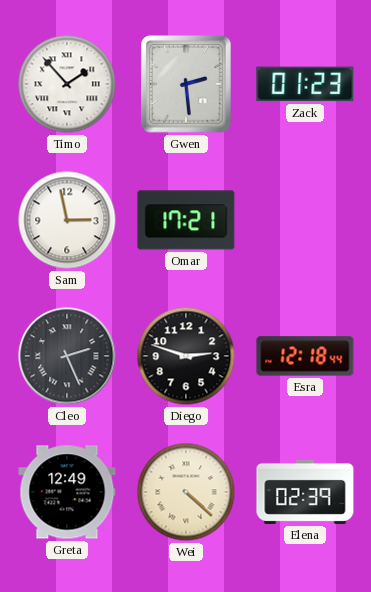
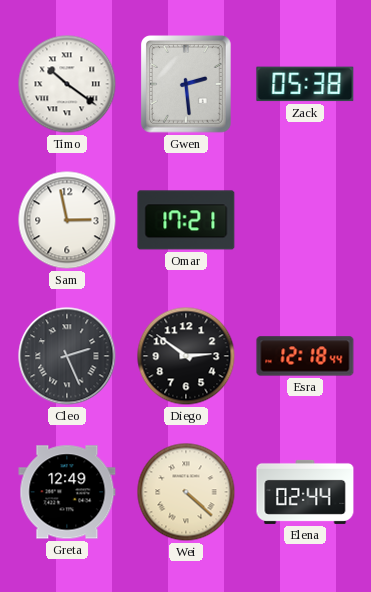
Timo: 1:53 -> 10:21 (67, 84)
Zack: 01:23 -> 05:38 (305, 84)
Diego: 2:48 -> 2:51 (186, 356)
Elena: 02:39 -> 02:44 (305, 492)
